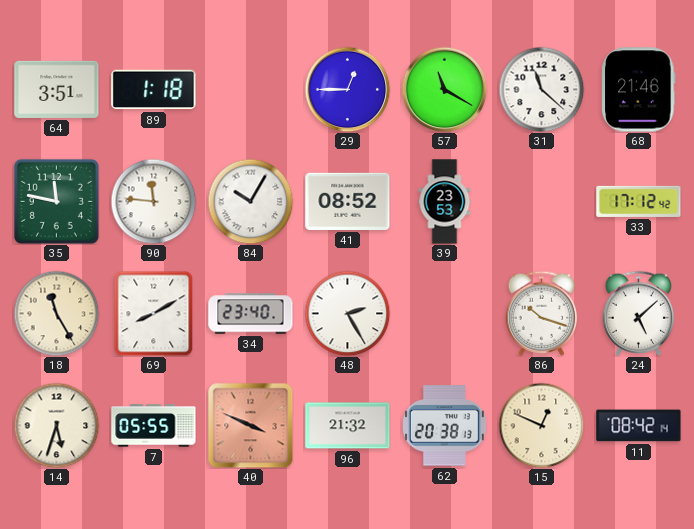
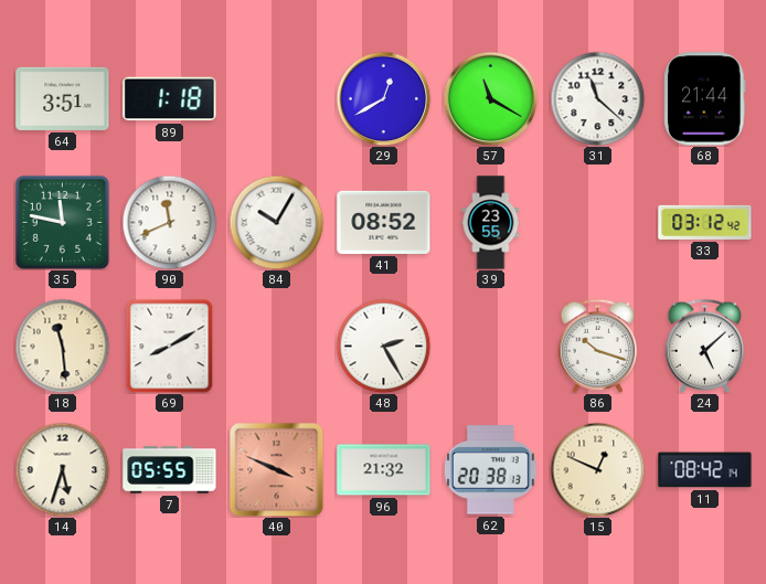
29: 12:45 -> 12:40 (383, 98)
68: 21:46 -> 21:44 (705, 99)
90: 11:46 -> 11:41 (169, 222)
39: 23:53 -> 23:55 (491, 223)
33: 17:12 -> 03:12 (705, 222)
18: 11:25 -> 11:29 (62, 346)
34: 23:40 -> none (251, 314)
